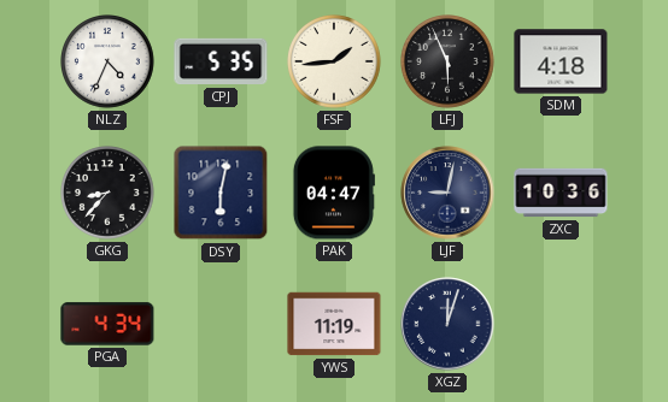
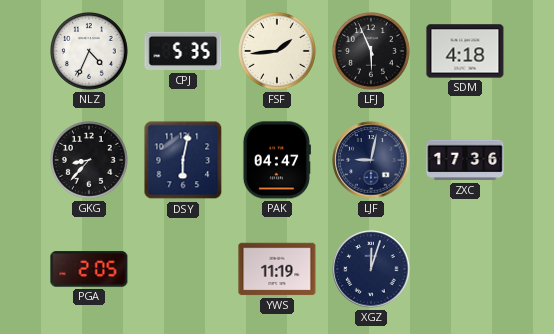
ZXC: 10:36 -> 17:36 (465, 160)
PGA: 4:34 -> 2:05 (89, 269)
